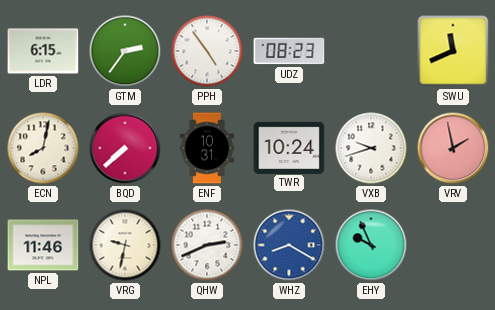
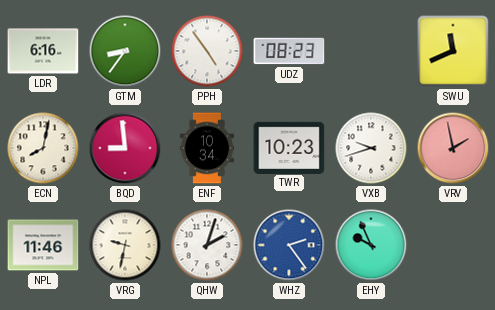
LDR: 6:15 -> 6:16 (43, 51)
GTM: 2:36 -> 8:36 (125, 51)
BQD: 7:38 -> 8:59 (125, 148)
ENF: 10:31 -> 10:34 (206, 148)
TWR: 10:24 -> 10:23 (289, 147)
QHW: 2:41 -> 2:03 (207, 245)
WHZ: 8:20 -> 2:24 (289, 245)
